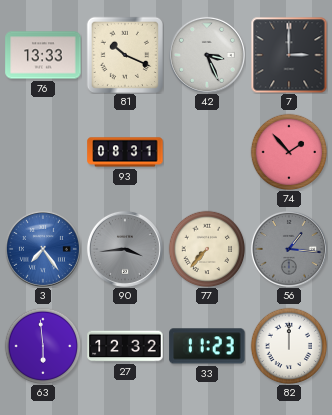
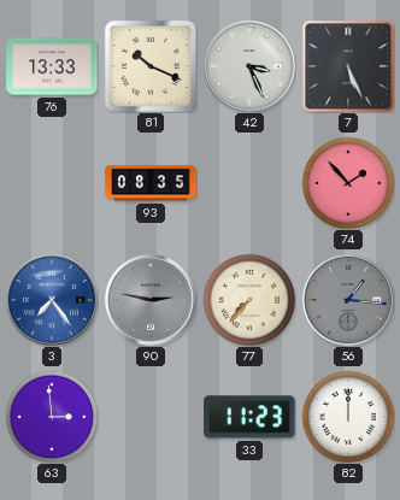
7: 3:00 -> 5:26 (348, 66)
93: 08:31 -> 08:35 (151, 183)
90: 3:44 -> 2:47 (151, 300)
63: 5:59 -> 2:59 (52, 417)
27: 12:32 -> none (125, 346)
